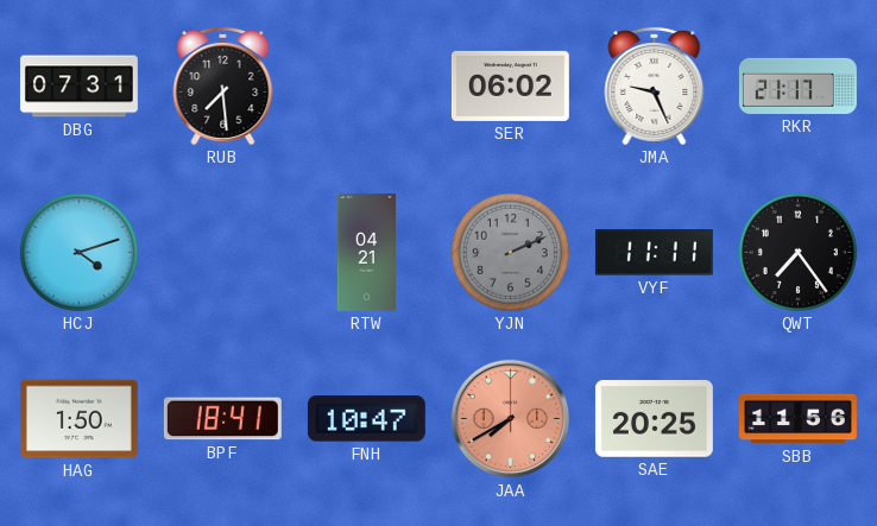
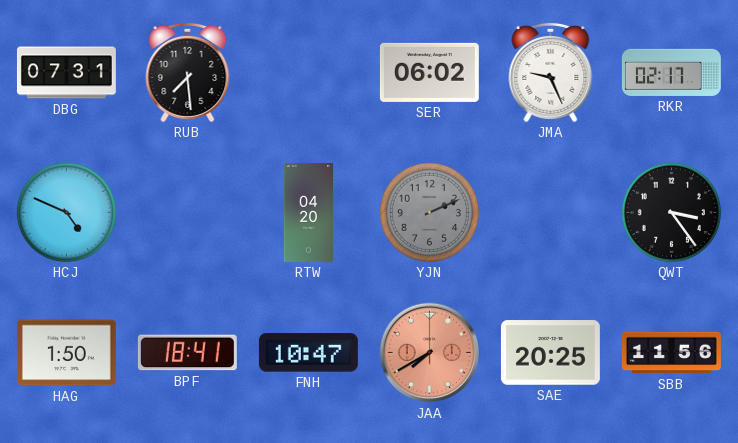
RKR: 21:17 -> 02:17 (671, 72)
HCJ: 4:12 -> 4:49 (66, 212)
RTW: 04:21 -> 04:20 (309, 212)
VYF: 11:11 -> none (654, 253)
QWT: 7:24 -> 3:24 (671, 212)
